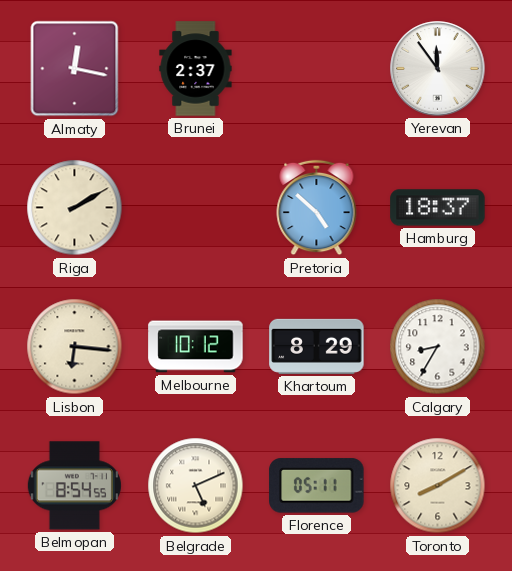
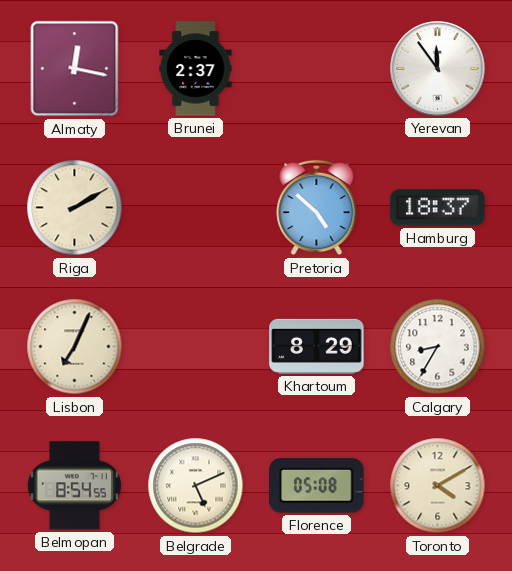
Lisbon: 6:16 -> 7:04 (75, 347)
Melbourne: 10:12 -> none (196, 347)
Florence: 05:11 -> 05:08 (317, 486)
Toronto: 8:10 -> 4:10 (438, 486)
